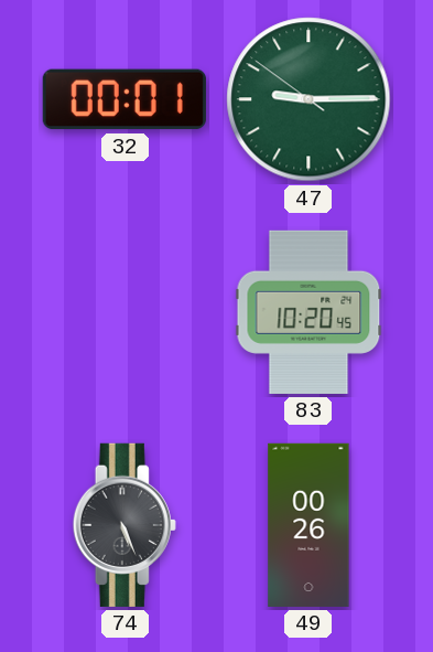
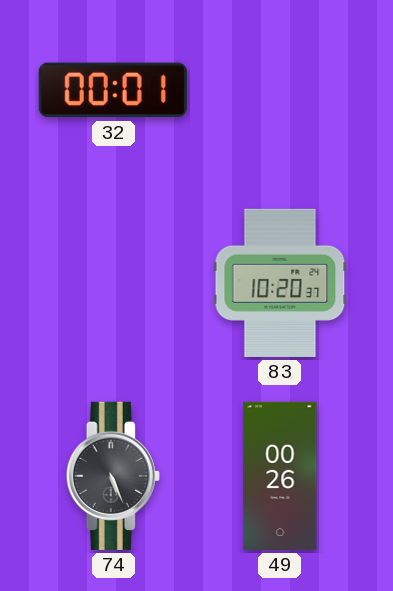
47: 9:14 -> none (308, 99)
83: 10:20:45 -> 10:20:37 (280, 283)
